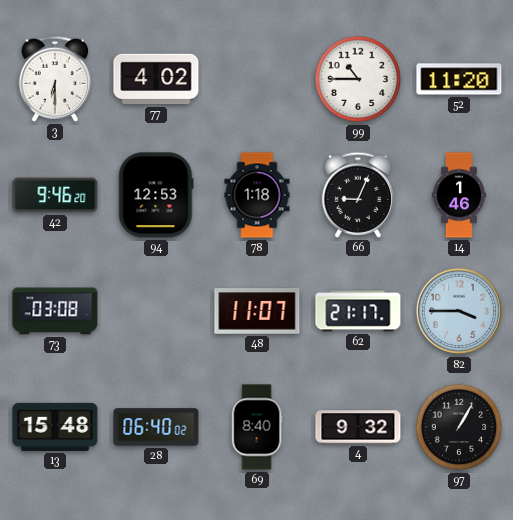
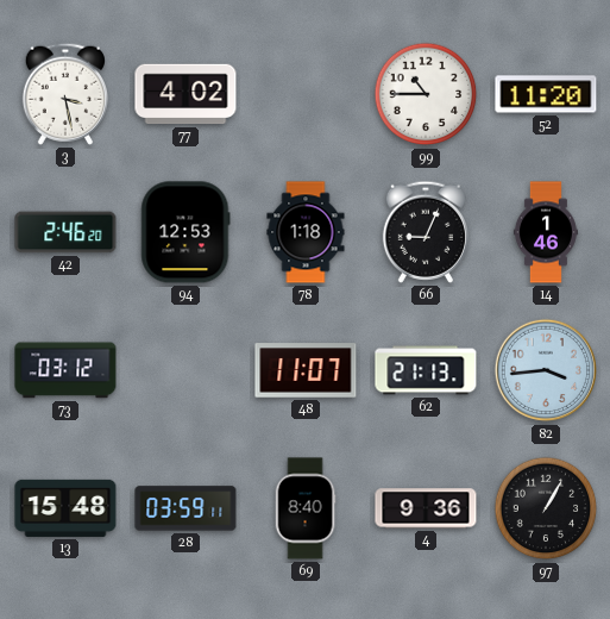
3: 6:30 -> 3:28 (64, 94)
42: 9:46 -> 2:46 (65, 232)
73: 03:08 -> 03:12 (65, 370)
62: 21:17 -> 21:13 (426, 370)
82: 3:45 -> 3:44 (546, 370)
28: 06:40 -> 03:59 (185, 508)
4: 9:32 -> 9:36 (426, 508)
